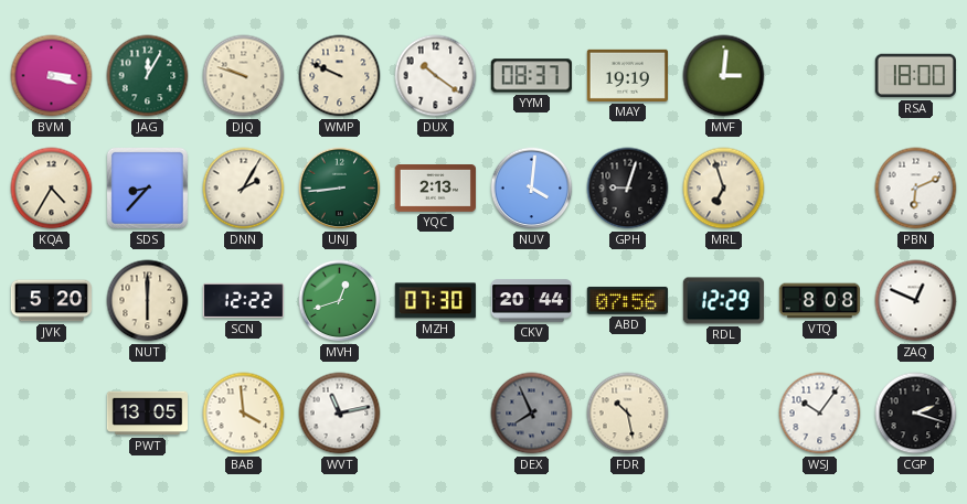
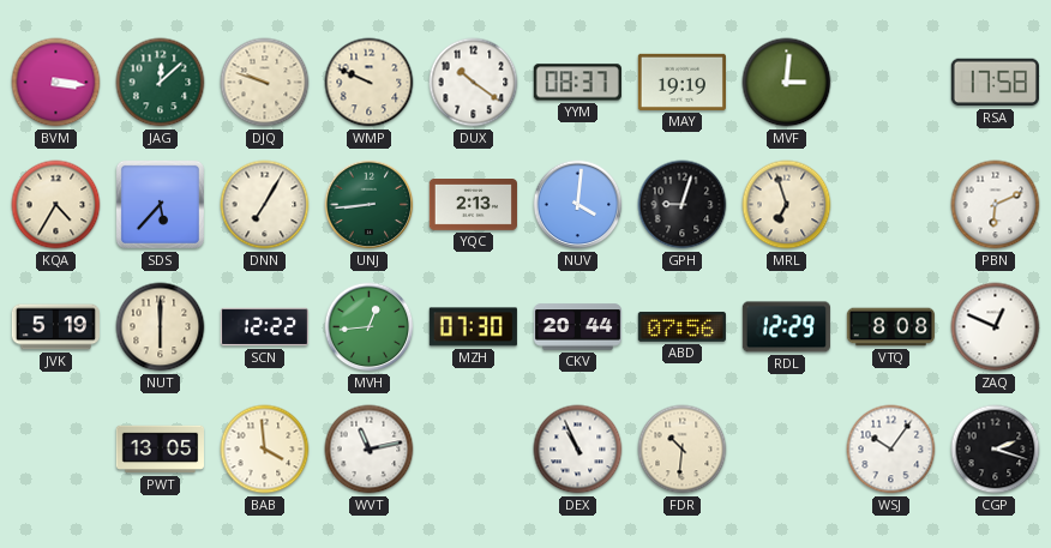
BVM: 3:18 -> 3:16 (56, 83)
JAG: 12:05 -> 12:08 (161, 83)
RSA: 18:00 -> 17:58 (995, 83)
SDS: 8:37 -> 5:37 (160, 204)
DNN: 2:05 -> 7:05 (265, 205)
JVK: 5:20 -> 5:19 (55, 327)
MVH: 12:42 -> 12:44 (370, 327)
DEX: 7:56 -> 10:56 (578, 450)
DEX dial: grey -> white (578, 450)
FDR: 10:28 -> 10:31 (683, 450)
